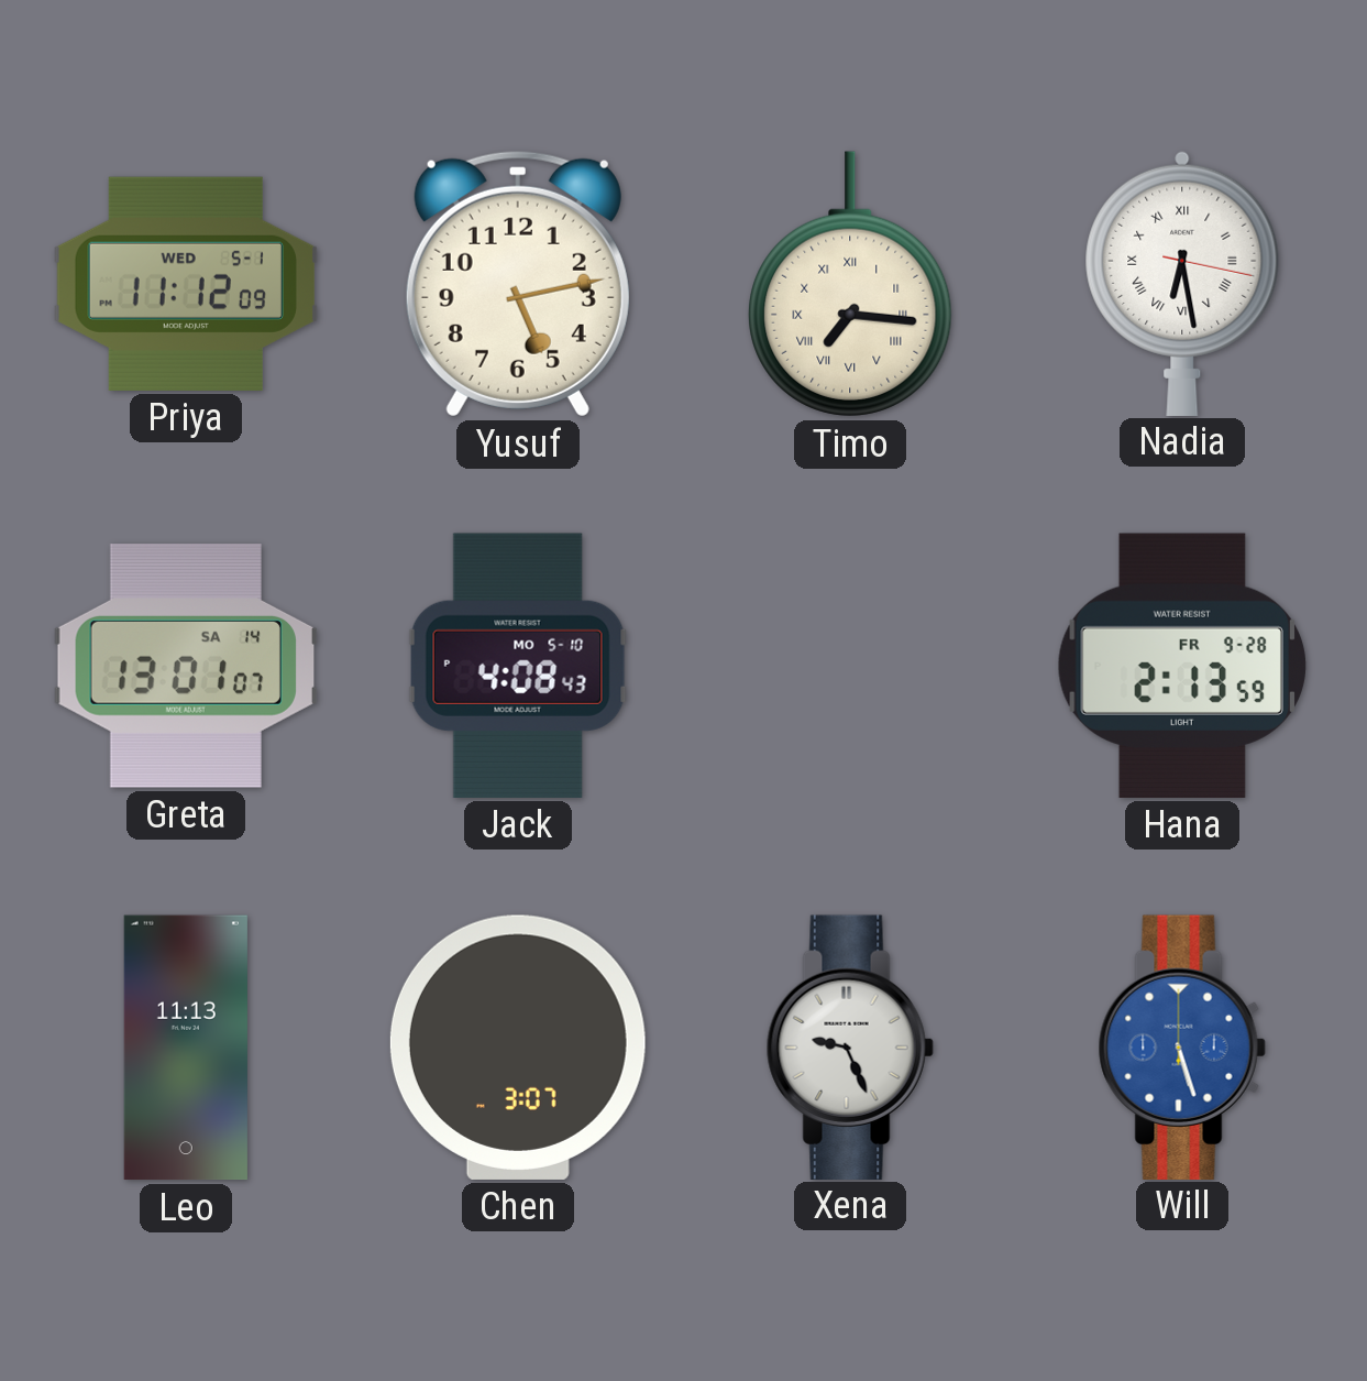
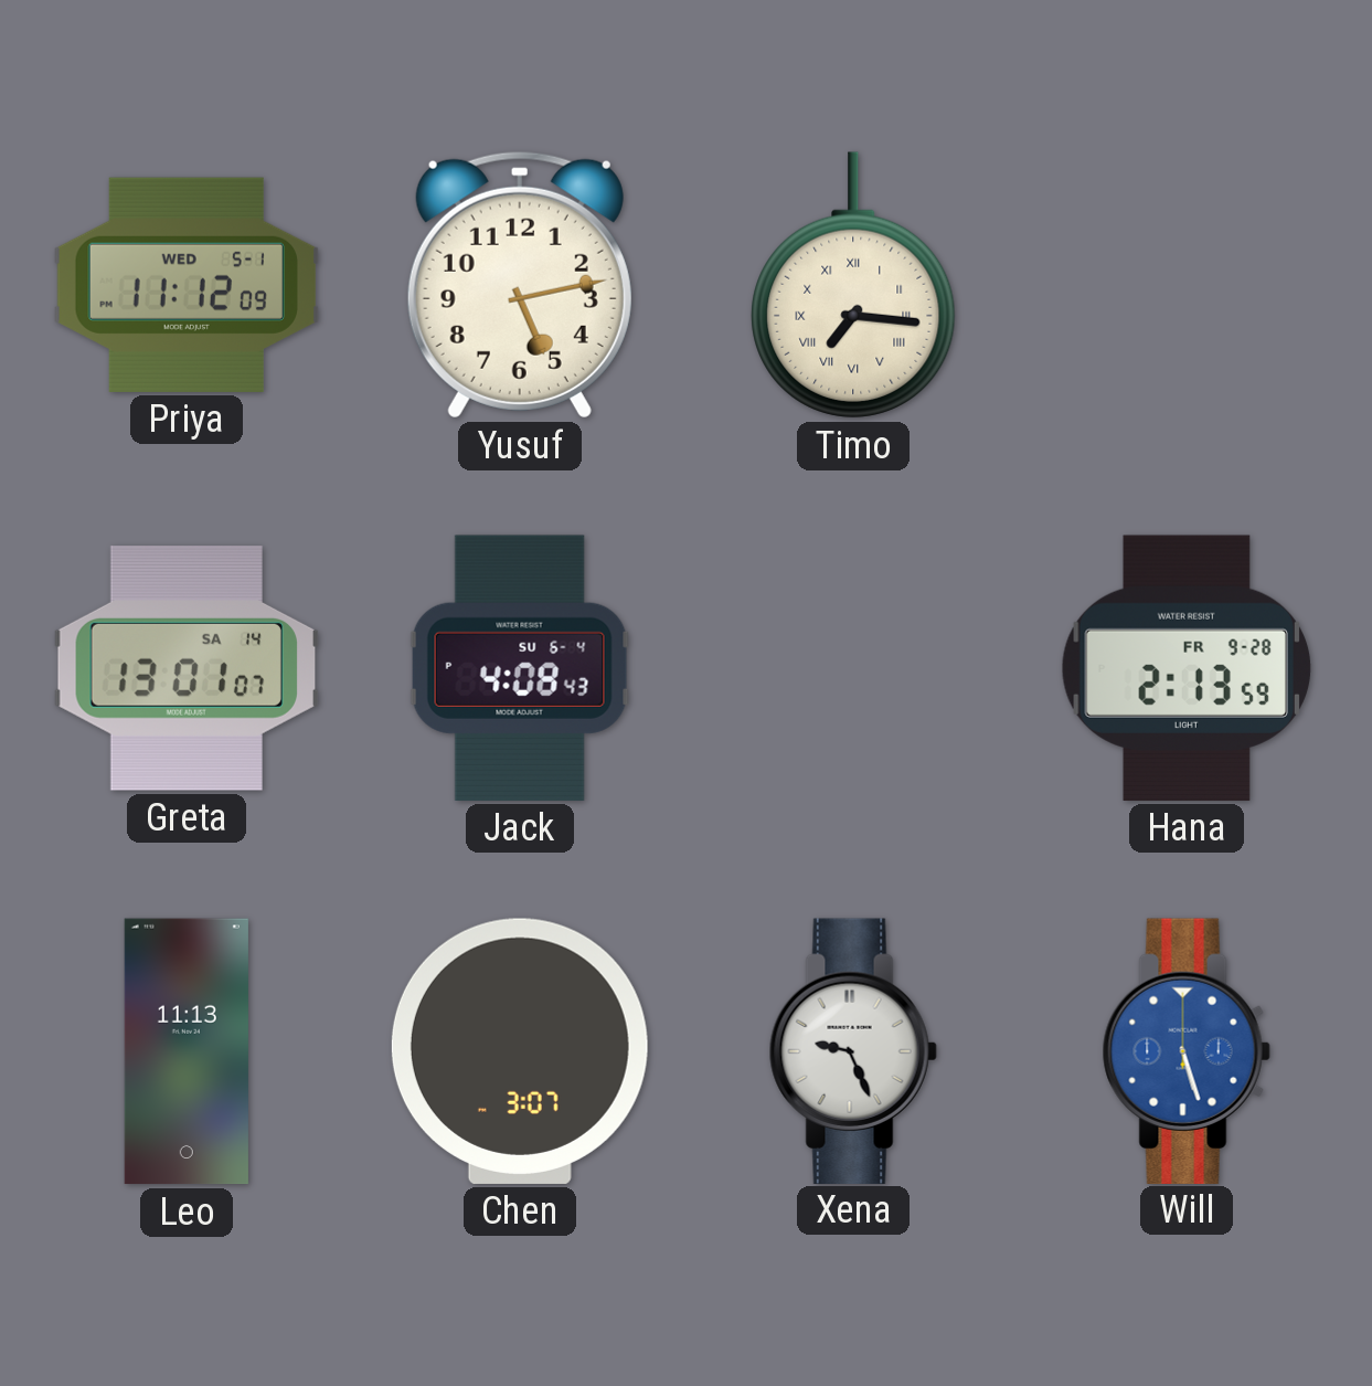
Nadia: 6:28 -> none (1182, 283)
Jack date: MO 5-10 -> SU 6-4 (520, 668)
